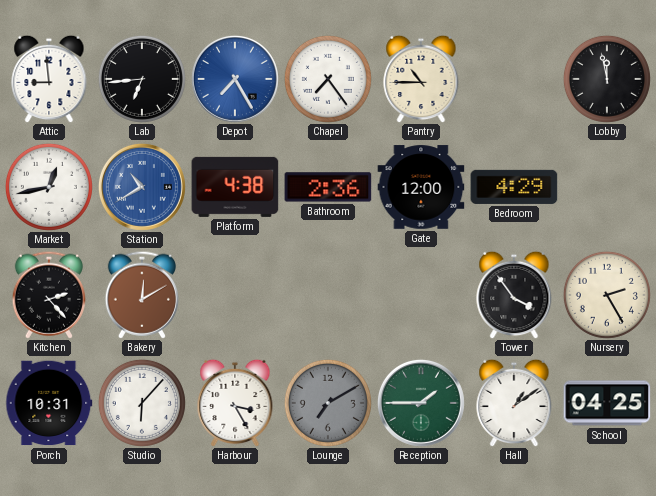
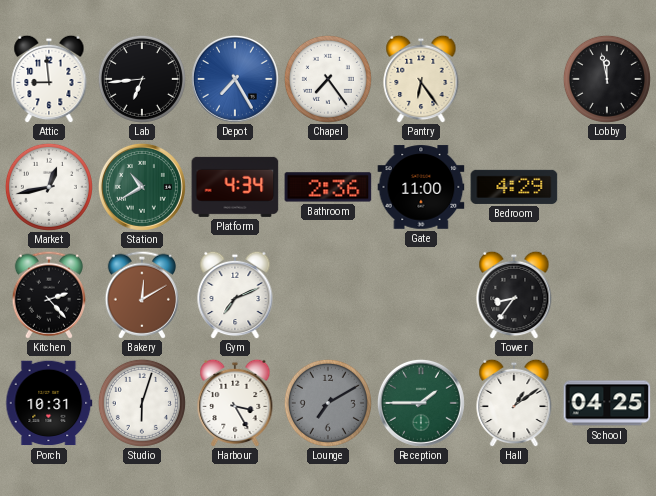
Pantry: 10:45 -> 6:24 (421, 79)
Station dial: blue -> green (142, 187)
Platform: 4:38 -> 4:34 (235, 187)
Gate: 12:00 -> 11:00 (421, 187)
Gym: none -> 7:11 (235, 295)
Tower: 3:54 -> 8:36 (514, 295)
Nursery: 2:25 -> none (607, 295)
Studio: 6:07 -> 6:03 (142, 403)
